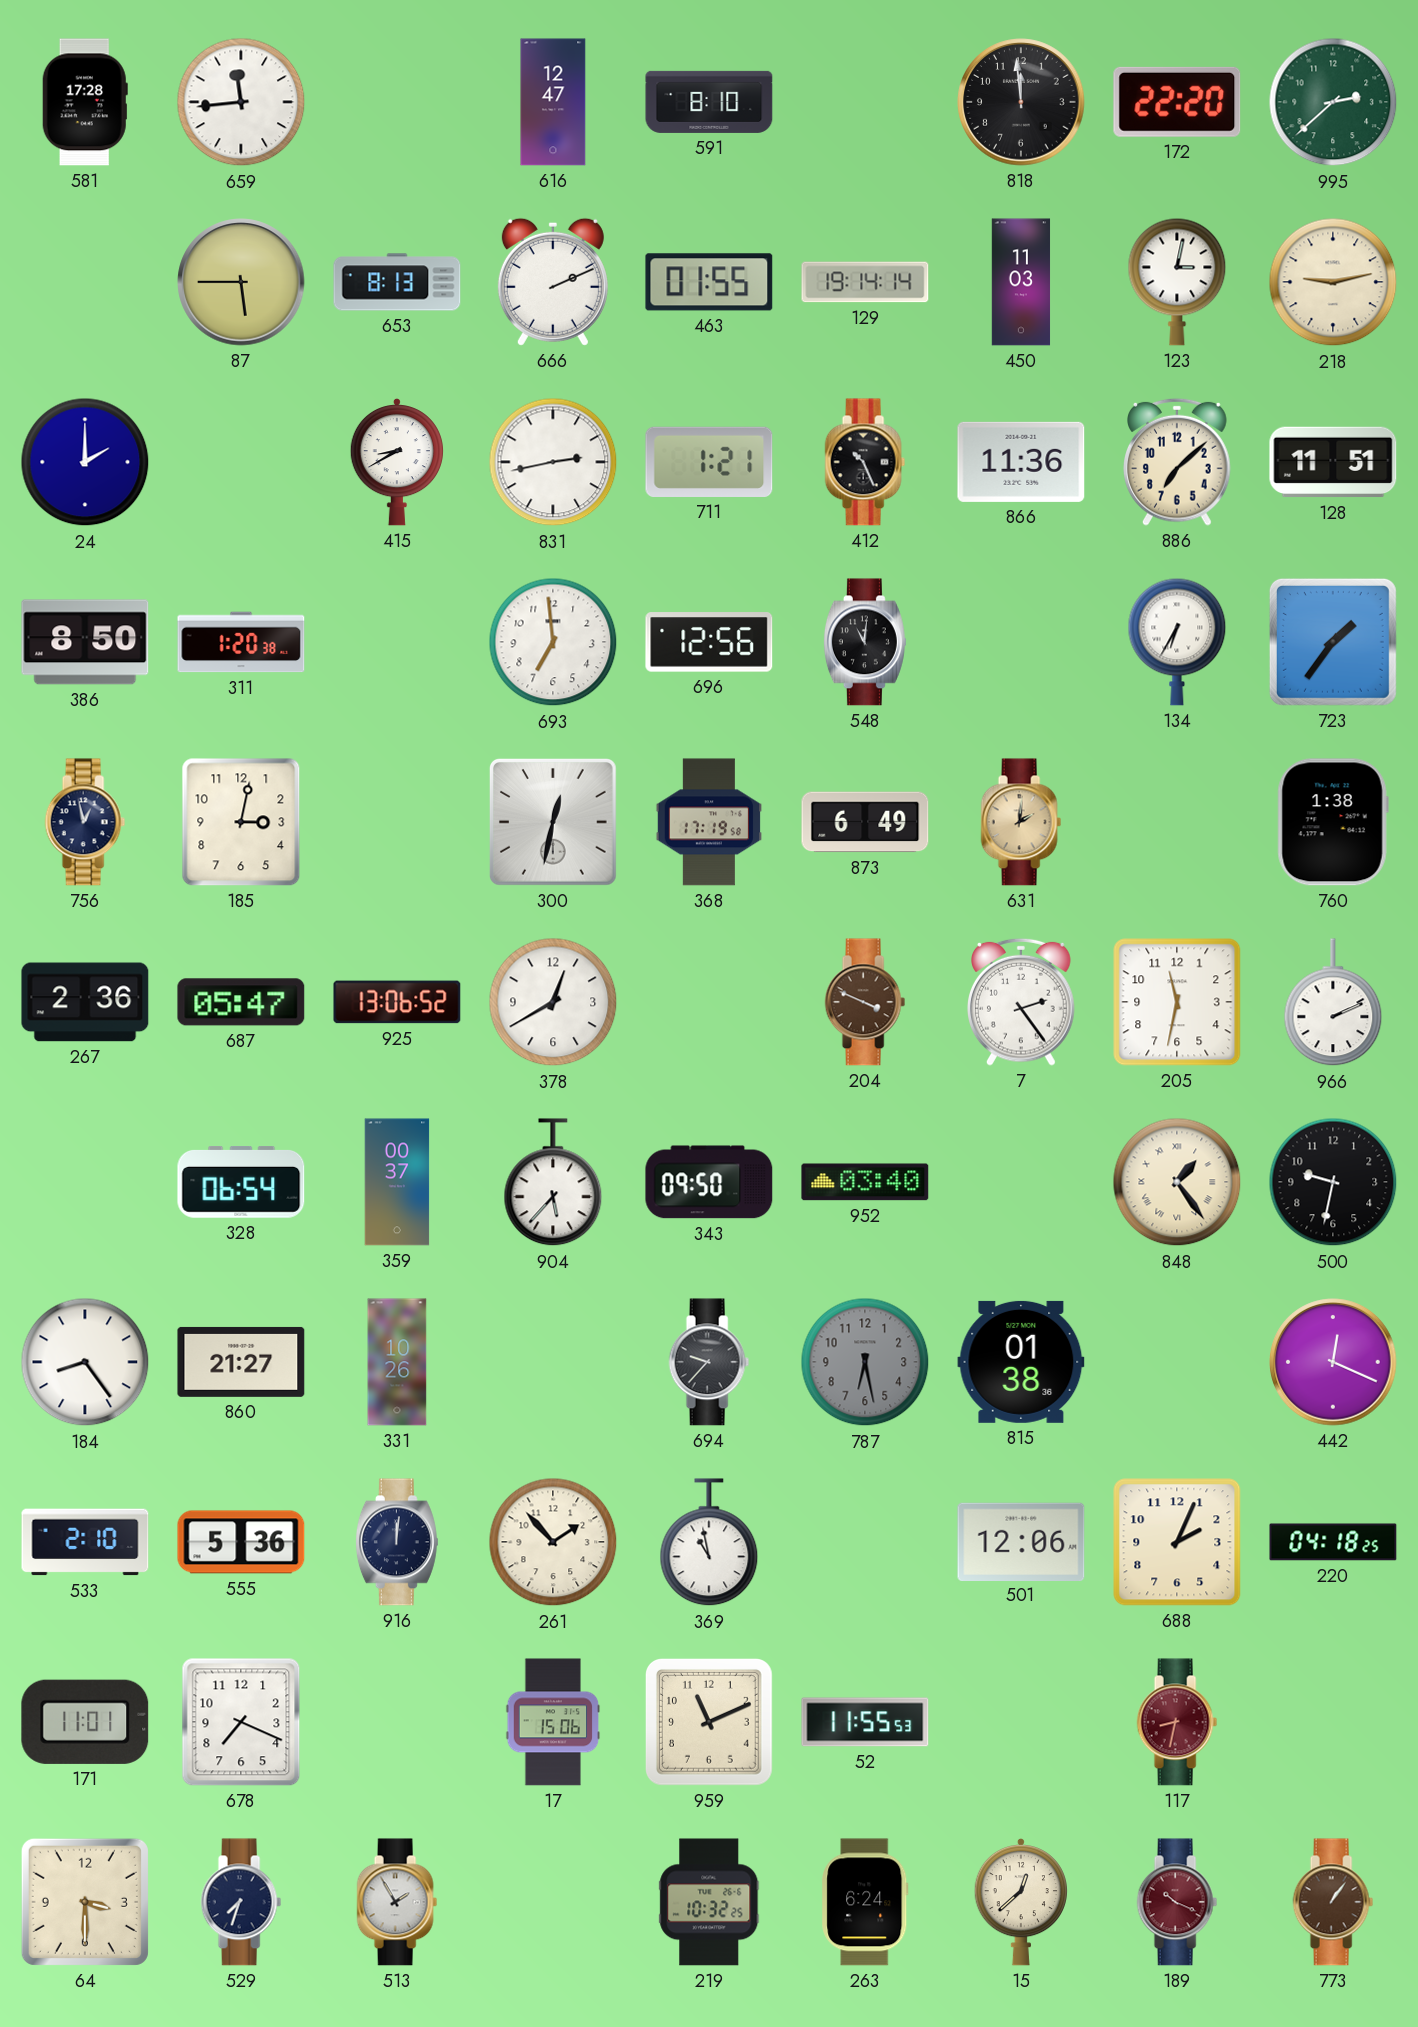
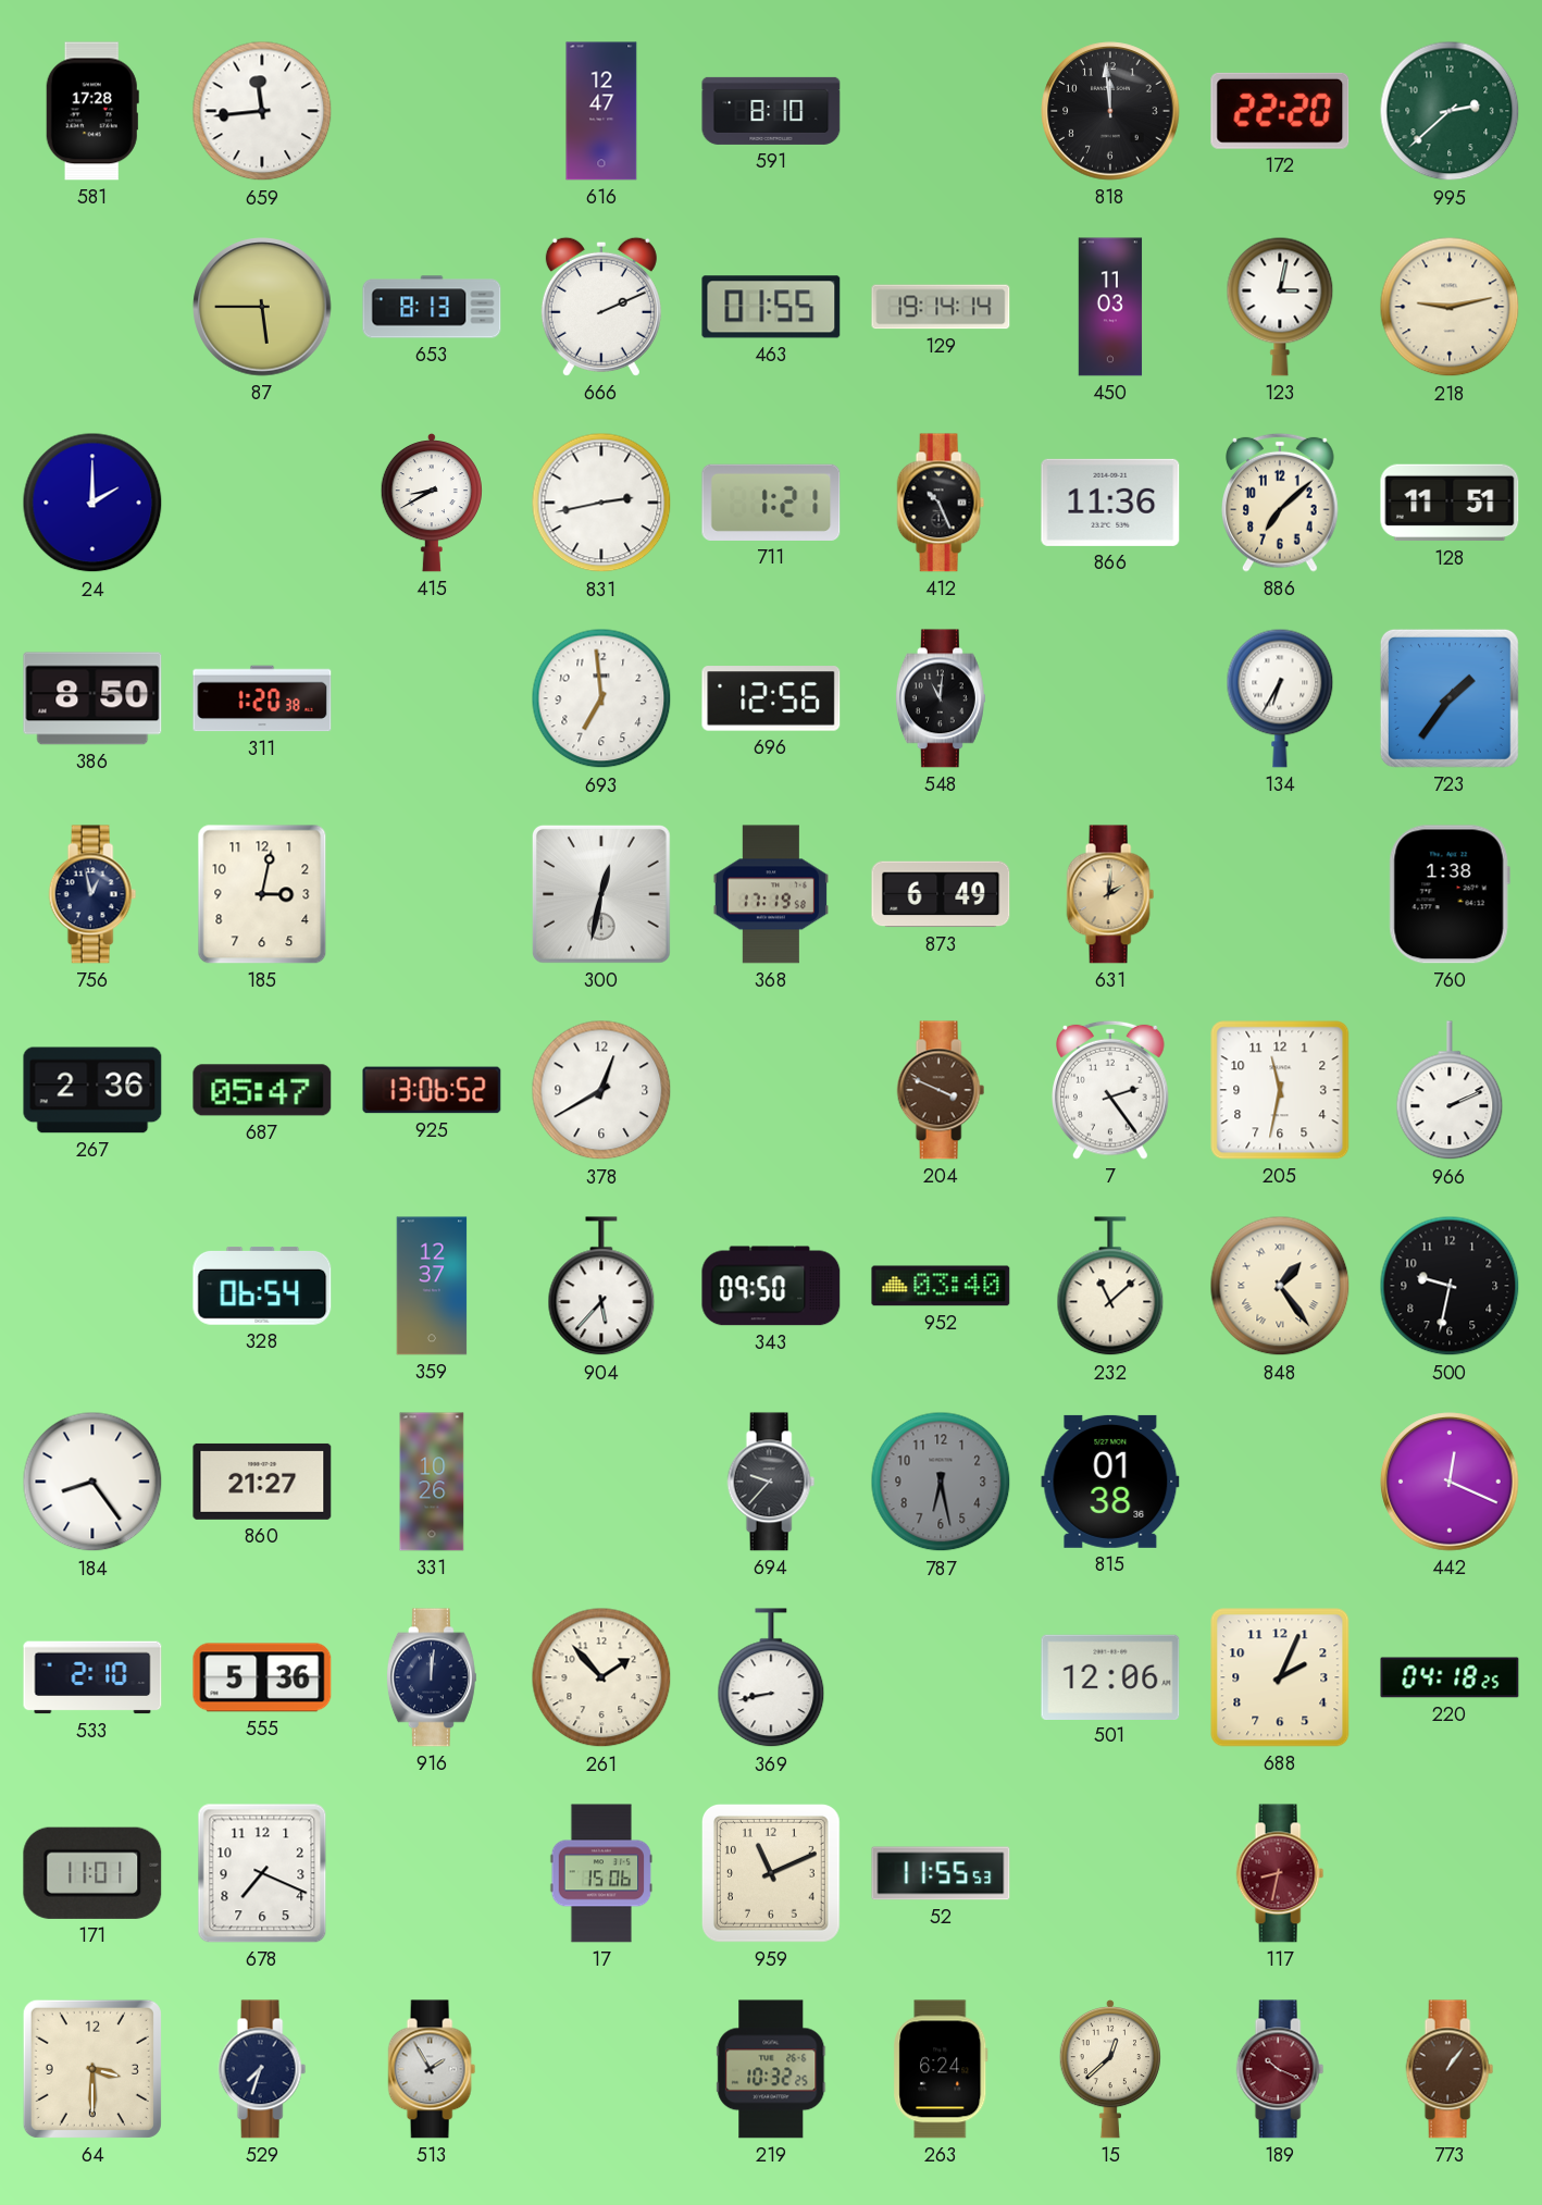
359: 00:37 -> 12:37 (432, 1286)
232: none -> 11:08 (1110, 1287)
369: 10:58 -> 8:43 (771, 1678)
